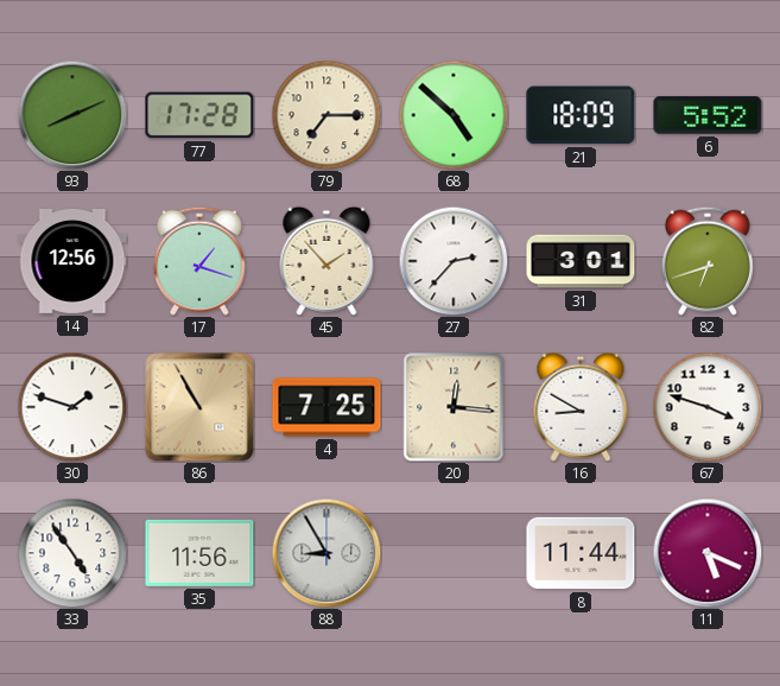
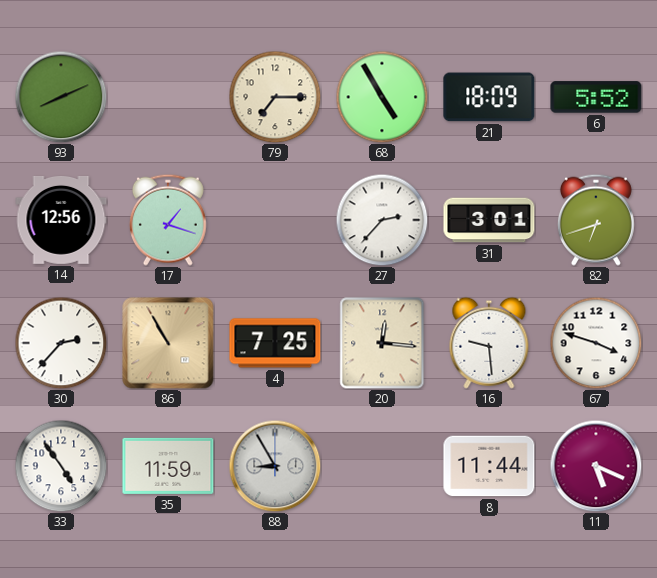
77: 17:28 -> none (199, 115)
68: 4:52 -> 4:55 (382, 97)
45: 1:53 -> none (326, 261)
30: 1:48 -> 2:37 (61, 343)
16: 8:50 -> 9:29 (489, 343)
35: 11:56 -> 11:59 (168, 466)
